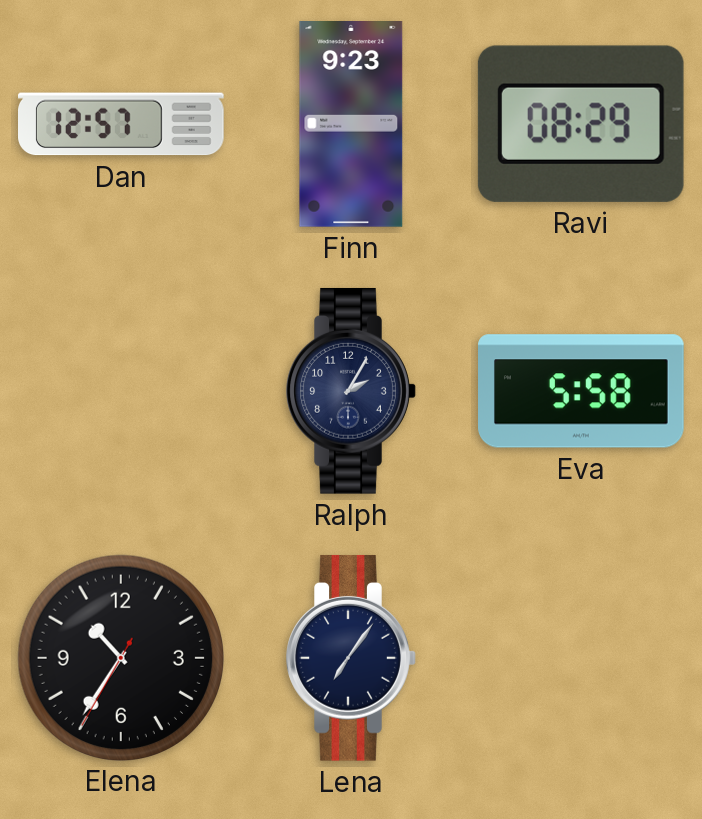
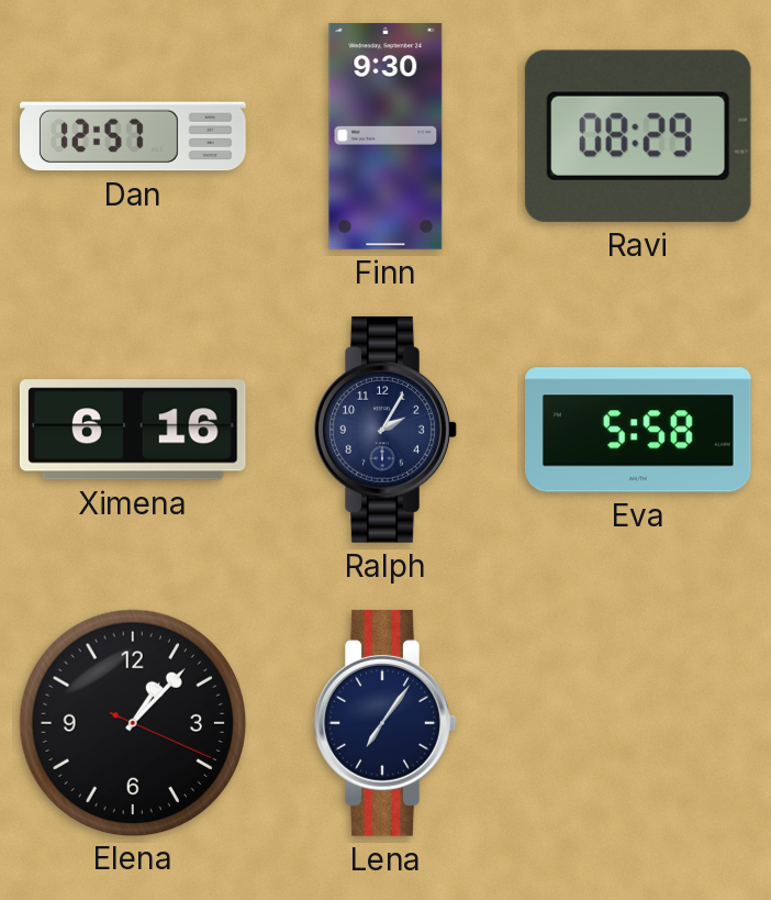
Finn: 9:23 -> 9:30 (386, 137)
Ximena: none -> 6:16 (133, 430)
Elena: 10:35 -> 1:07 (132, 722)
